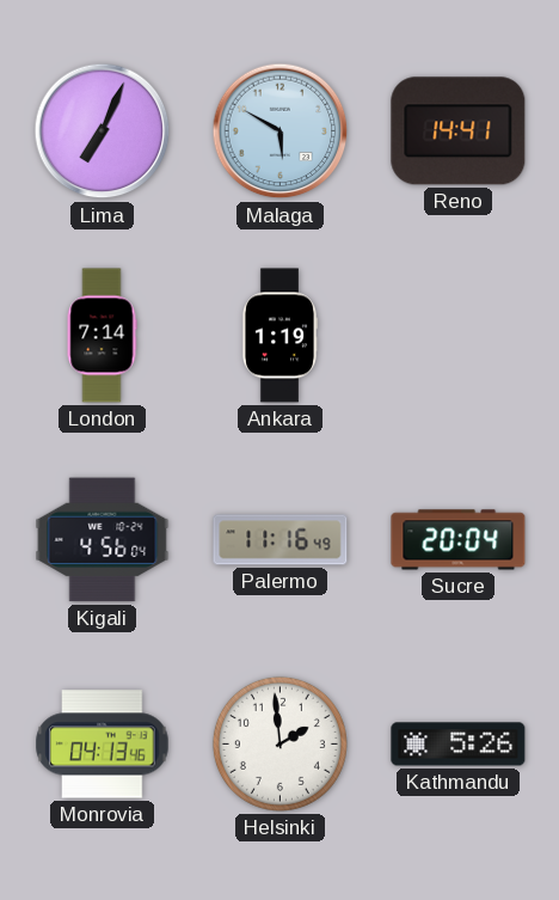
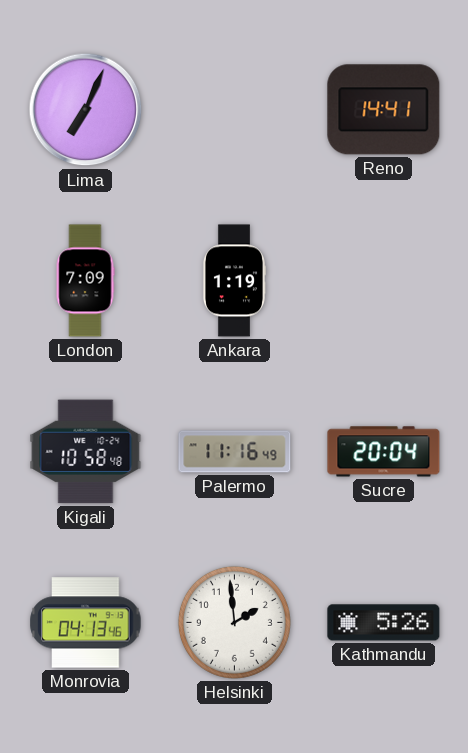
Malaga: 5:50 -> none (281, 131)
London: 7:14 -> 7:09 (85, 281)
Kigali: 4:56 -> 10:58 (86, 452)
